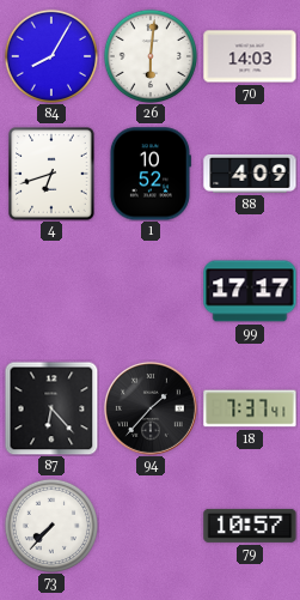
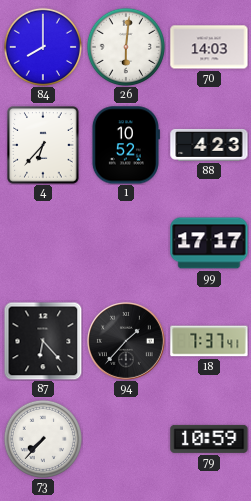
84: 8:05 -> 8:00 (42, 46)
4: 6:42 -> 6:37 (43, 145)
88: 4:09 -> 4:23 (209, 145)
79: 10:57 -> 10:59 (209, 439)
